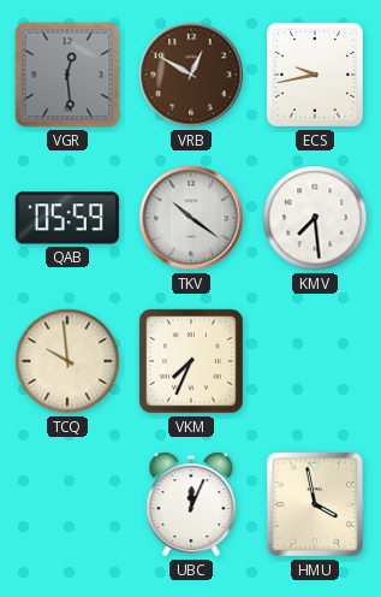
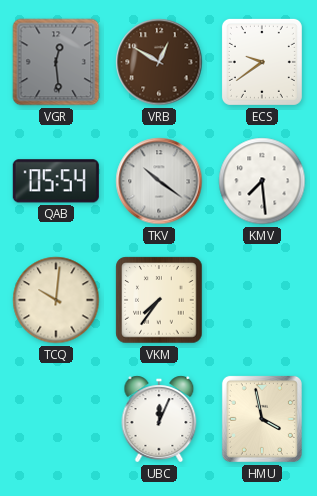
ECS: 9:43 -> 9:39 (262, 62)
QAB: 05:59 -> 05:54 (56, 181)
TCQ: 9:59 -> 10:01 (56, 300)
VKM: 7:34 -> 7:36 (159, 300)
